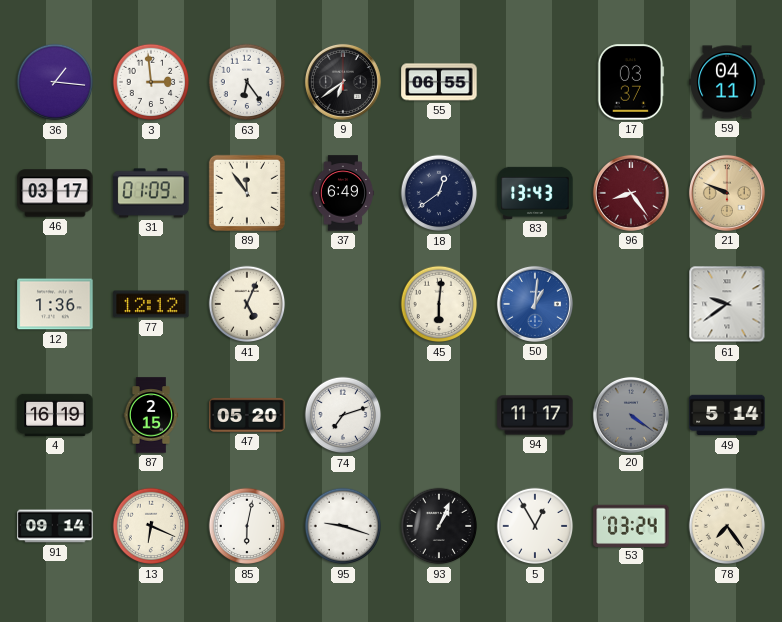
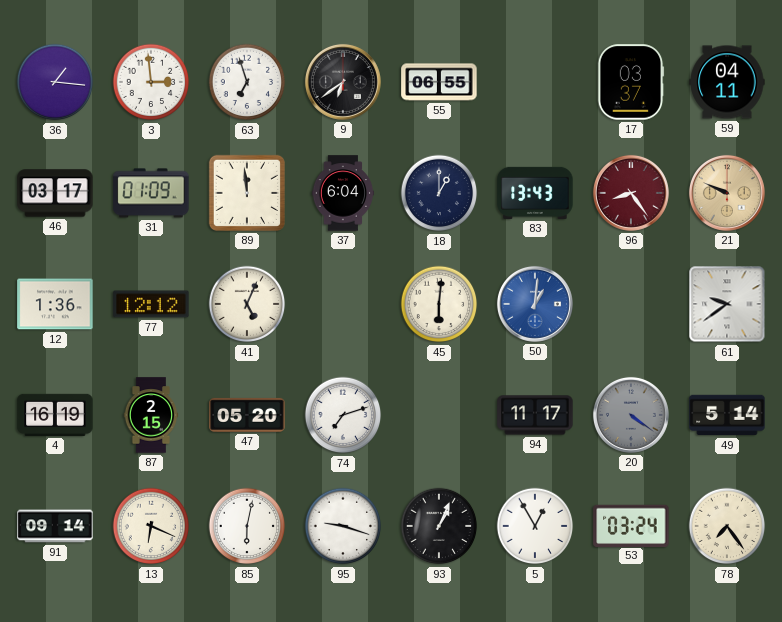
63: 6:24 -> 6:57 (247, 82)
89: 11:54 -> 11:59 (247, 193)
37: 6:49 -> 6:04 (343, 193)
18: 12:39 -> 1:00 (439, 193)
